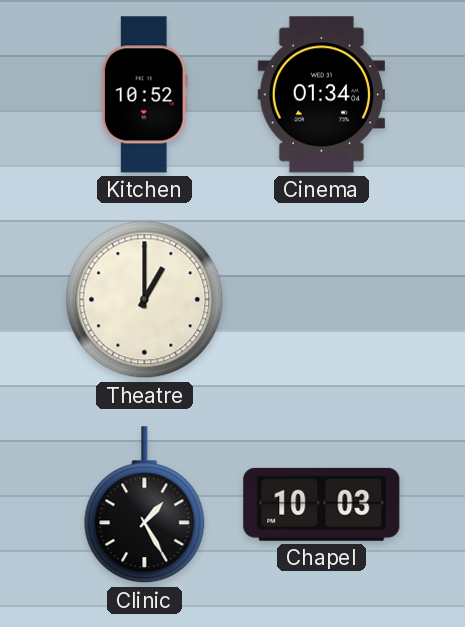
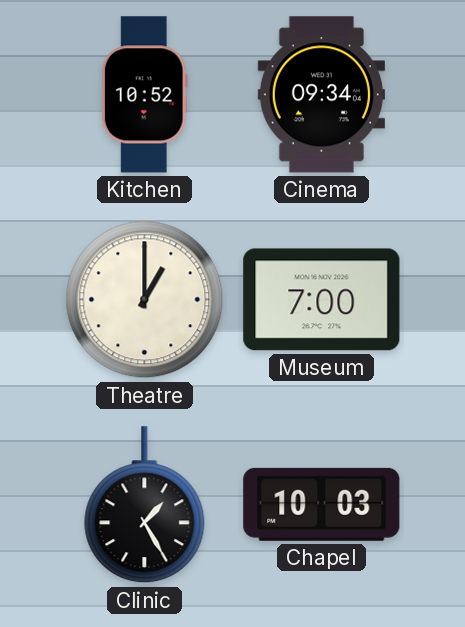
Cinema: 01:34 -> 09:34 (321, 95)
Museum: none -> 7:00 (322, 300)
